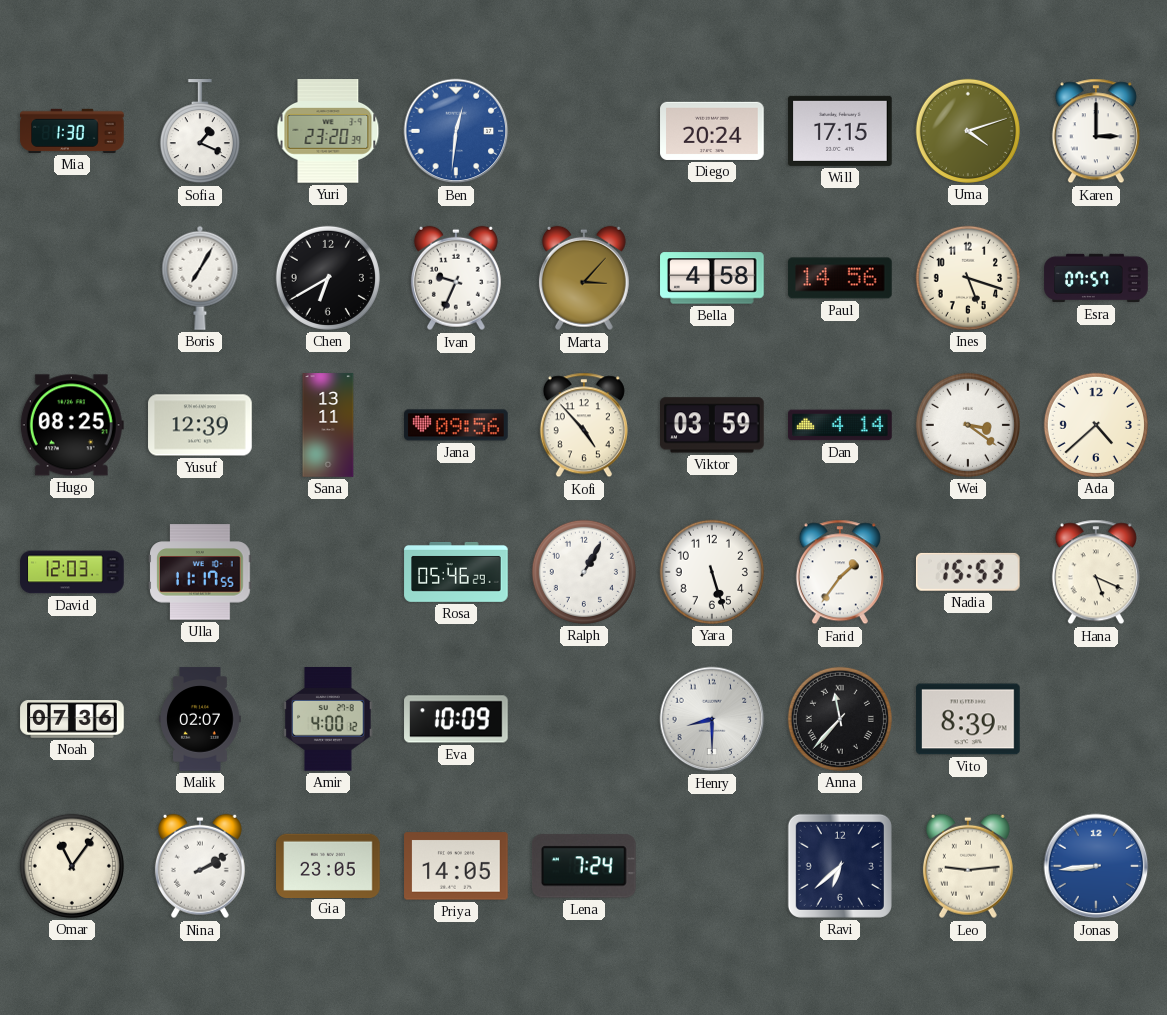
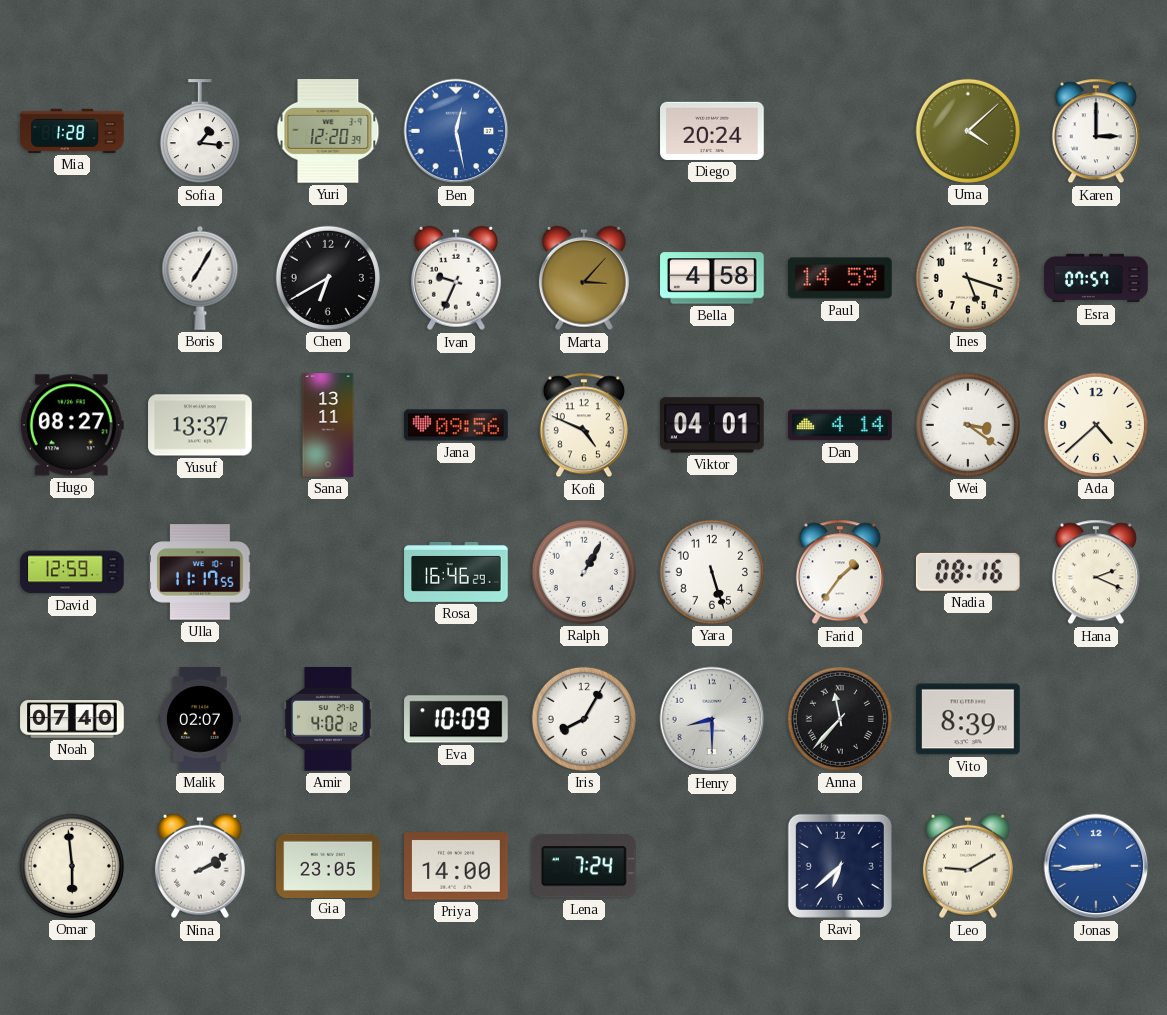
Mia: 1:30 -> 1:28 (72, 131)
Sofia: 1:19 -> 1:16 (200, 132)
Yuri: 23:20 -> 12:20 (328, 131)
Ben: 12:31 -> 12:28 (456, 131)
Will: 17:15 -> none (840, 131)
Uma: 4:12 -> 4:08 (968, 131)
Paul: 14:56 -> 14:59 (840, 278)
Hugo: 08:25 -> 08:27 (72, 425)
Yusuf: 12:39 -> 13:37 (200, 425)
Kofi: 4:53 -> 4:49 (584, 425)
Viktor: 03:59 -> 04:01 (713, 425)
David: 12:03 -> 12:59 (72, 572)
Rosa: 05:46 -> 16:46 (456, 572)
Nadia: 15:53 -> 08:16 (968, 572)
Hana: 5:19 -> 2:19 (1096, 572)
Noah: 07:36 -> 07:40 (72, 719)
Amir: 4:00 -> 4:02 (328, 719)
Iris: none -> 8:05 (584, 719)
Omar: 11:06 -> 5:59 (72, 866)
Priya: 14:05 -> 14:00 (456, 866)
Leo: 9:14 -> 9:10 (968, 866)
